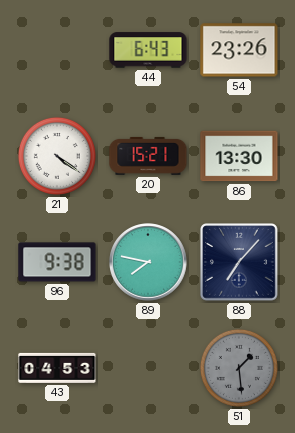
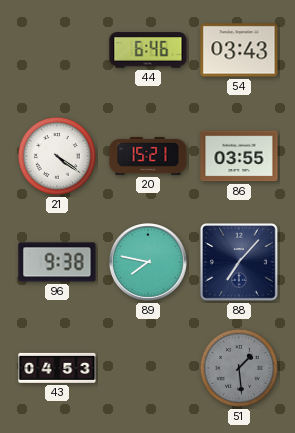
44: 6:43 -> 6:46 (148, 50)
54: 23:26 -> 03:43 (239, 50)
86: 13:30 -> 03:55 (239, 156)
